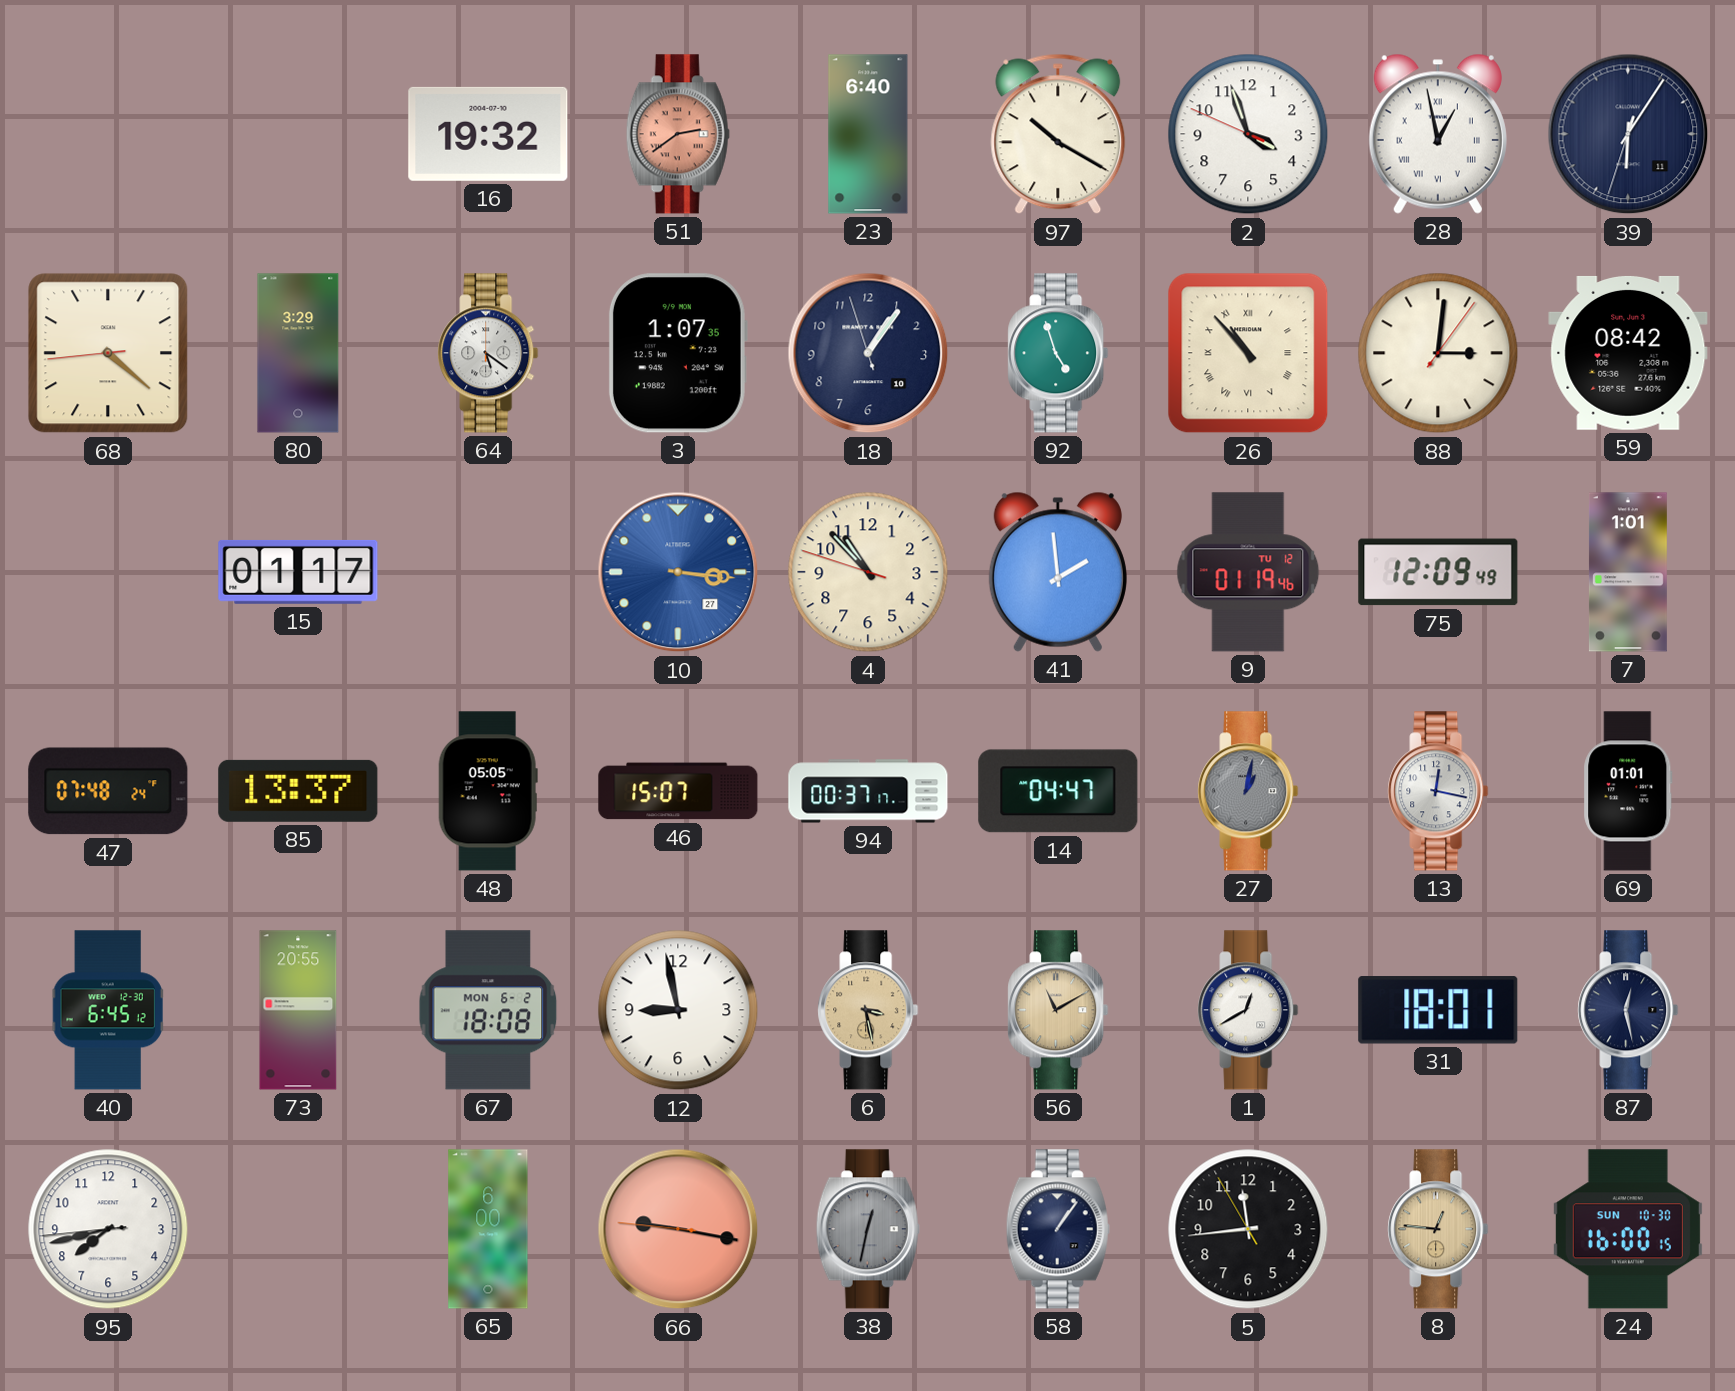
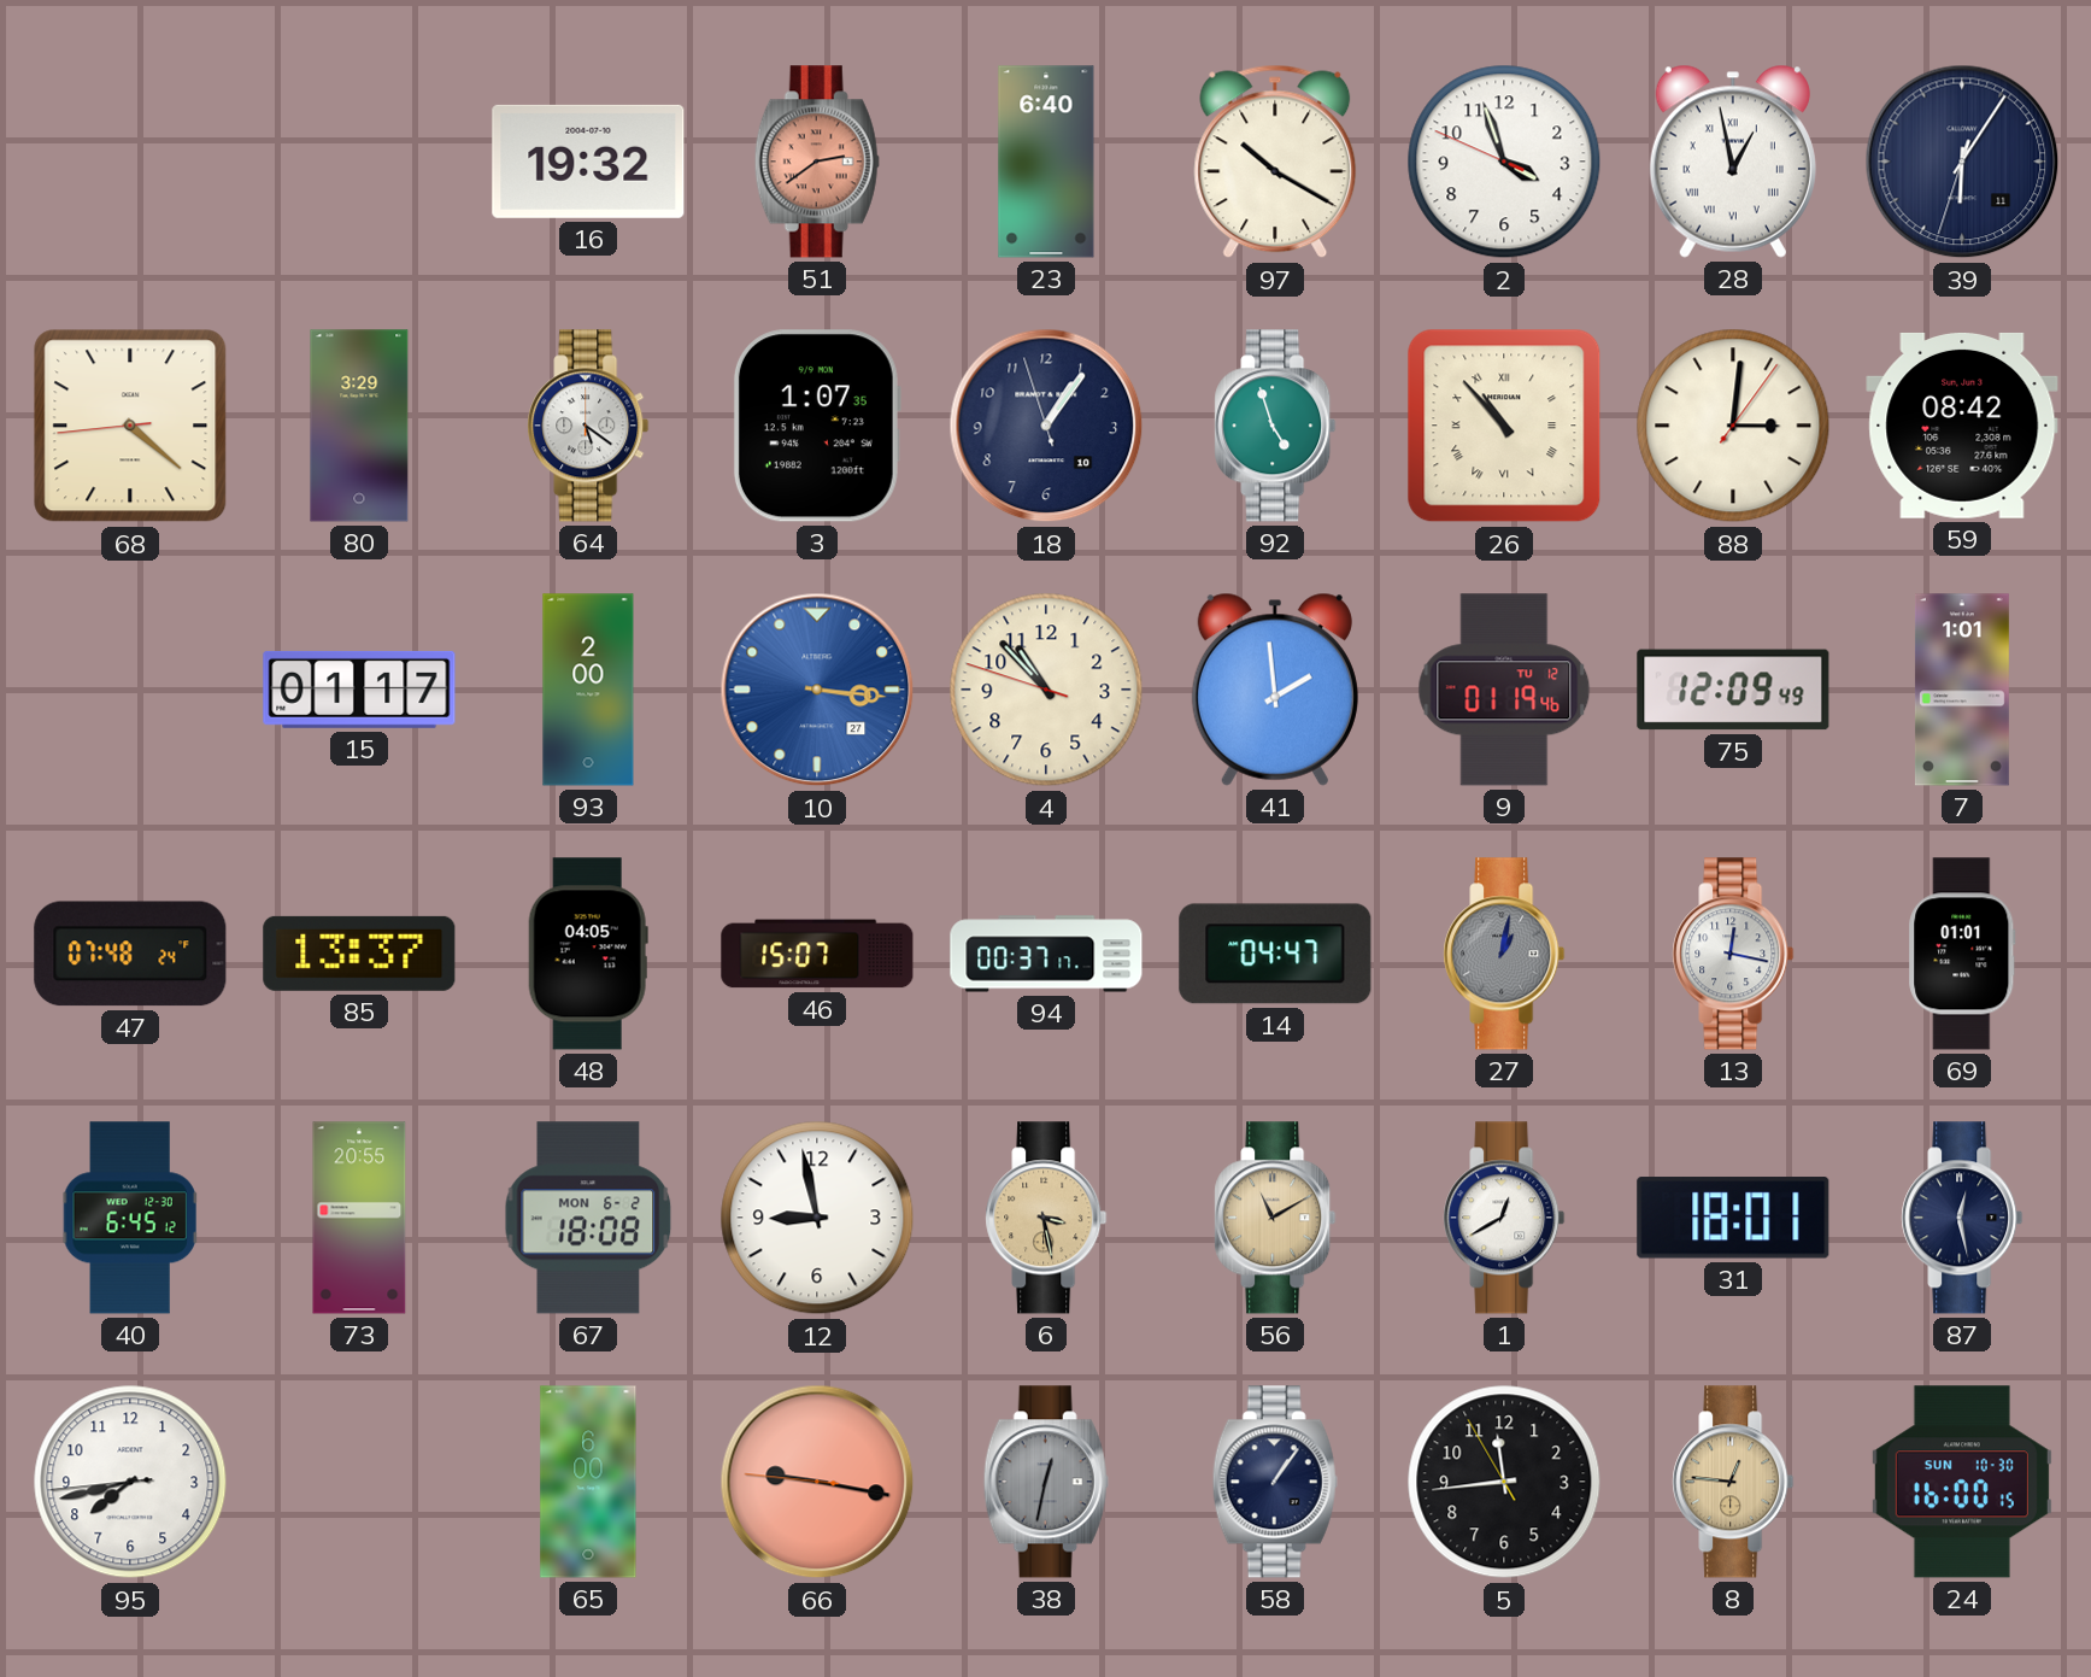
93: none -> 2:00 (588, 690)
48: 05:05 -> 04:05 (588, 954)
